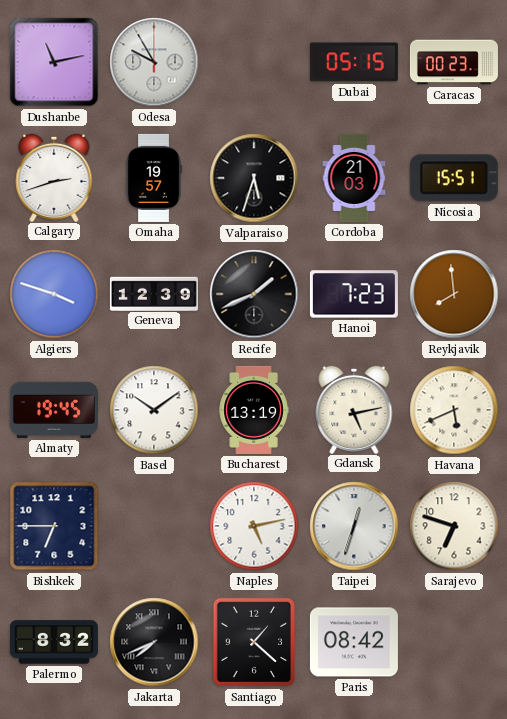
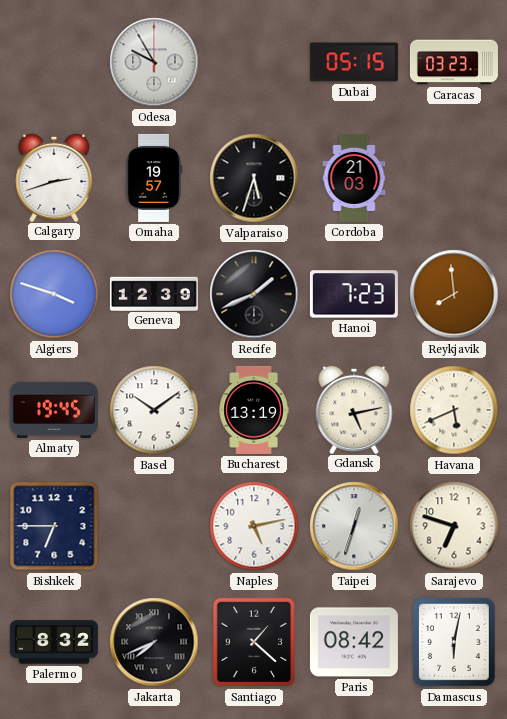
Dushanbe: 11:13 -> none (54, 62)
Caracas: 00:23 -> 03:23 (454, 62)
Nicosia: 15:51 -> none (454, 178)
Damascus: none -> 6:02 (454, 642)
